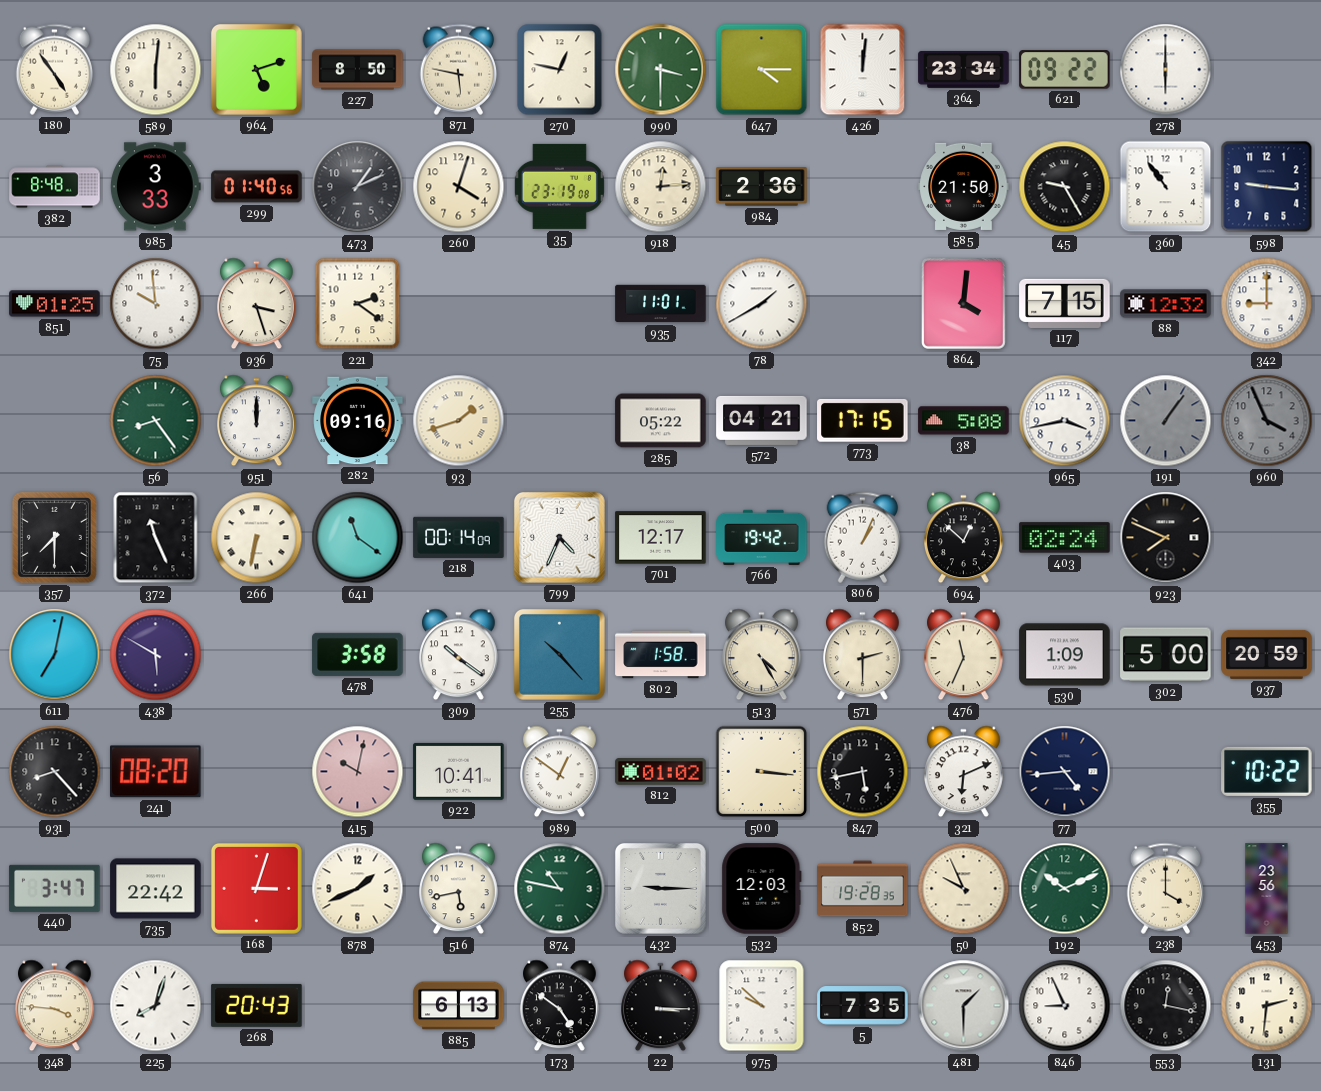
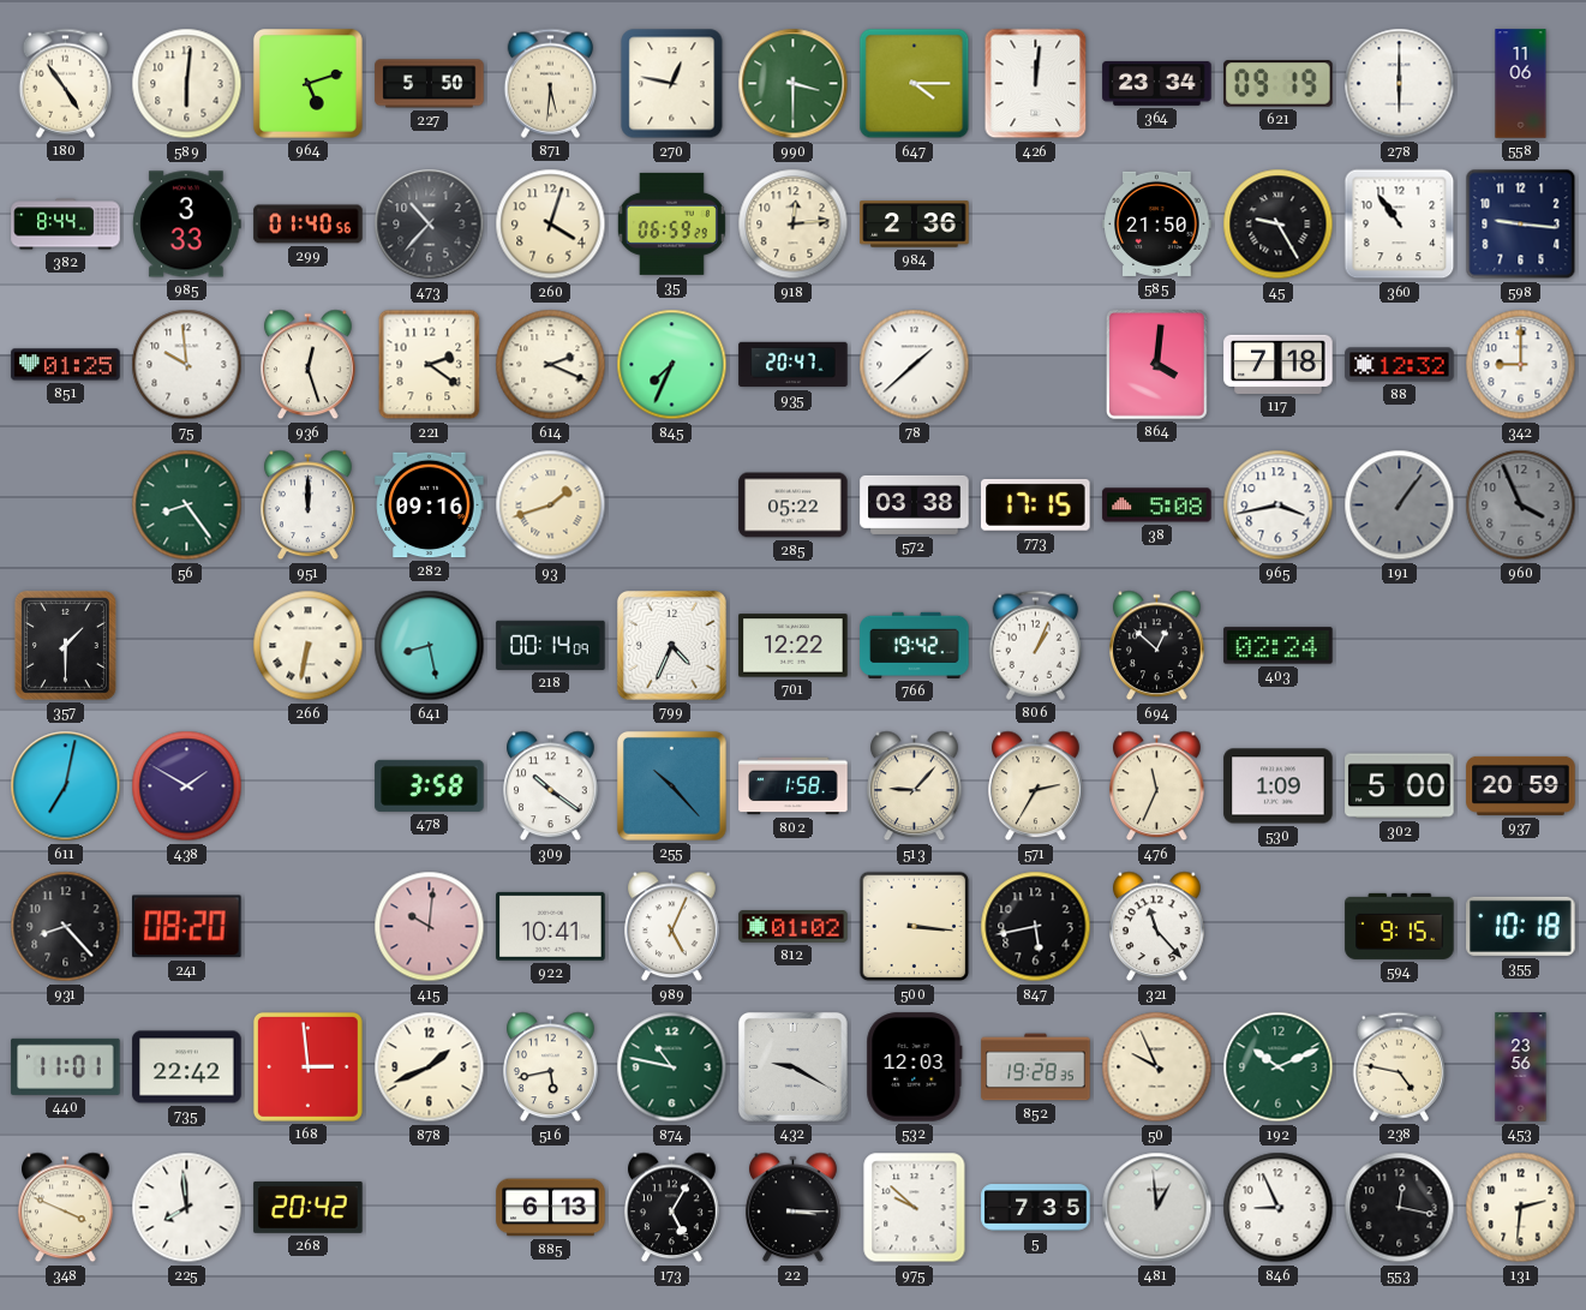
227: 8:50 -> 5:50 (430, 84)
871: 5:47 -> 5:31 (551, 83)
621: 09:22 -> 09:19 (1279, 84)
558: none -> 11:06 (1521, 84)
382: 8:48 -> 8:44 (66, 225)
473: 1:11 -> 10:37 (430, 225)
35: 23:19 -> 06:59 (671, 223)
936: 3:27 -> 12:27 (309, 365)
614: none -> 2:19 (551, 365)
845: none -> 7:34 (672, 365)
935: 11:01 -> 20:47 (794, 365)
78: 1:40 -> 1:38 (915, 365)
117: 7:15 -> 7:18 (1279, 364)
572: 04:21 -> 03:38 (915, 504)
357: 7:30 -> 1:30 (65, 645)
372: 11:26 -> none (156, 538)
641: 11:21 -> 8:28 (430, 646)
701: 12:17 -> 12:22 (794, 646)
923: 7:49 -> none (1166, 538)
438: 5:50 -> 1:50 (187, 786)
513: 4:25 -> 9:07 (915, 786)
571: 2:30 -> 2:35 (1036, 786)
415: 10:02 -> 10:01 (430, 927)
989: 12:51 -> 5:04 (672, 927)
321: 6:11 -> 11:23 (1157, 927)
77: 4:44 -> none (1065, 772)
594: none -> 9:15 (1400, 926)
355: 10:22 -> 10:18 (1521, 926)
440: 3:47 -> 11:01 (66, 1066)
168: 3:03 -> 2:59 (307, 1066)
432: 9:15 -> 9:20 (794, 1067)
238: 4:00 -> 4:47 (1400, 1066)
348: 3:46 -> 3:49 (66, 1208)
225: 8:03 -> 7:59 (187, 1208)
268: 20:43 -> 20:42 (309, 1207)
173: 4:51 -> 5:05 (672, 1208)
481: 1:30 -> 12:59 (1157, 1208)
